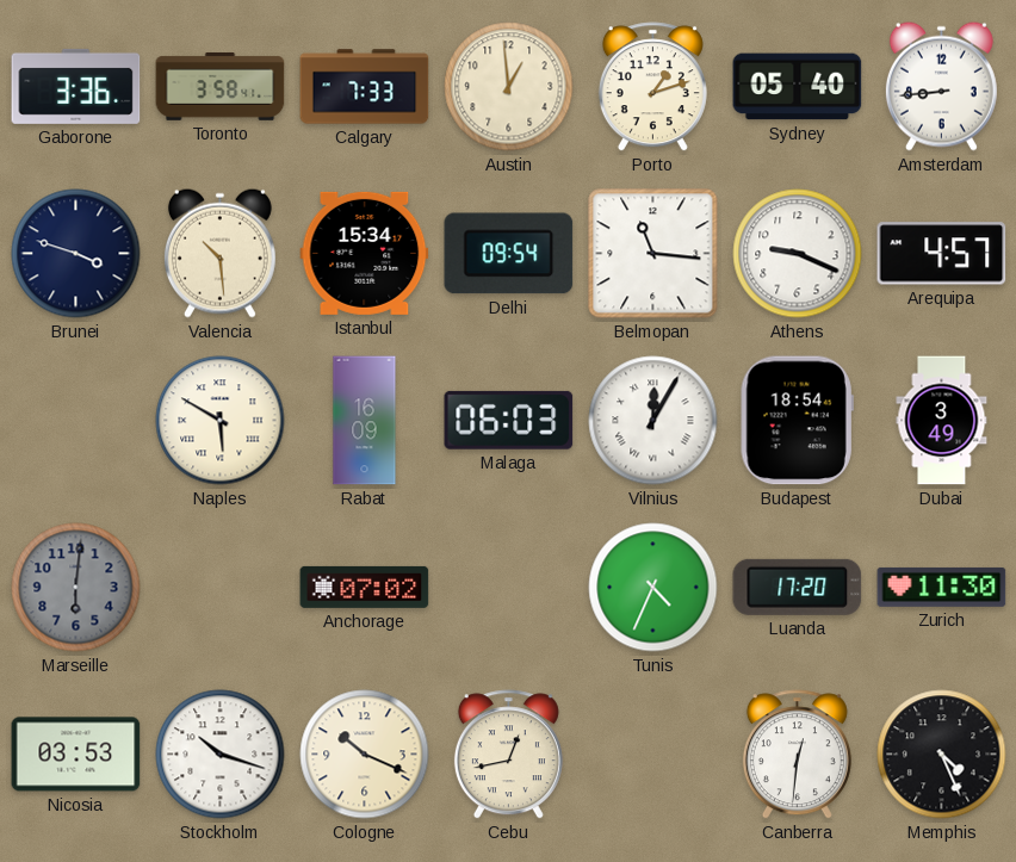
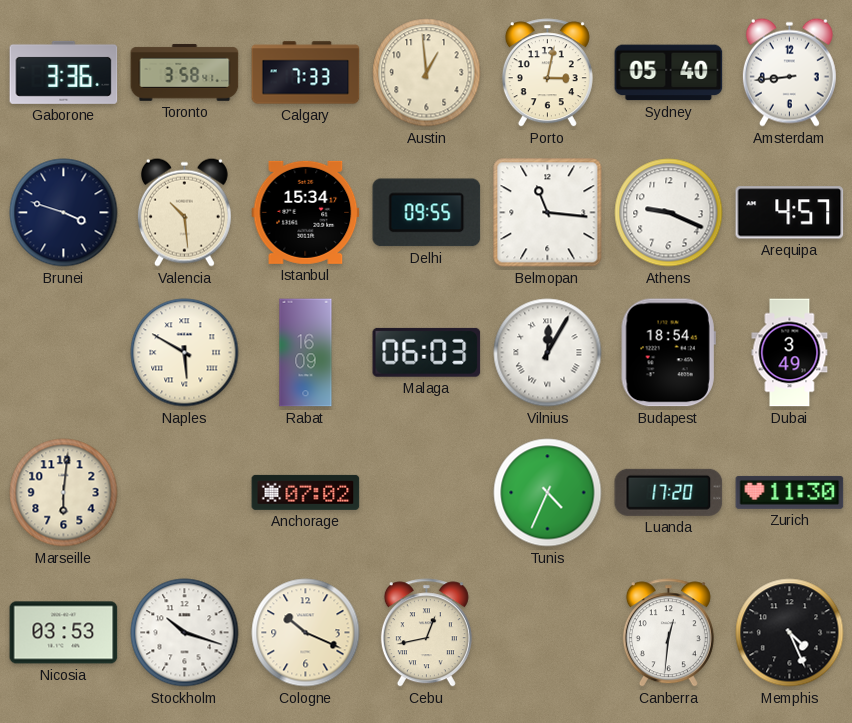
Porto: 1:12 -> 3:02 (547, 73)
Delhi: 09:54 -> 09:55 (427, 213)
Marseille dial: grey -> cream (64, 493)
